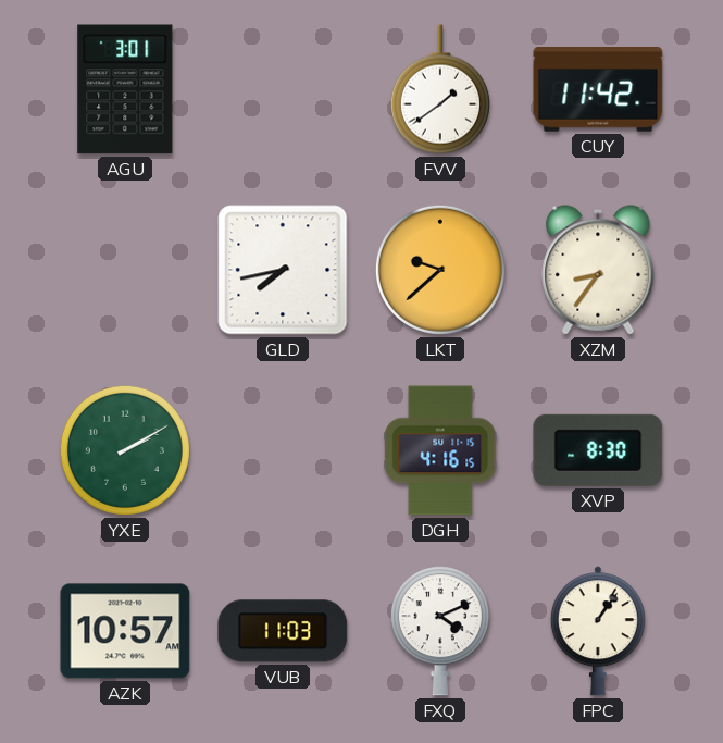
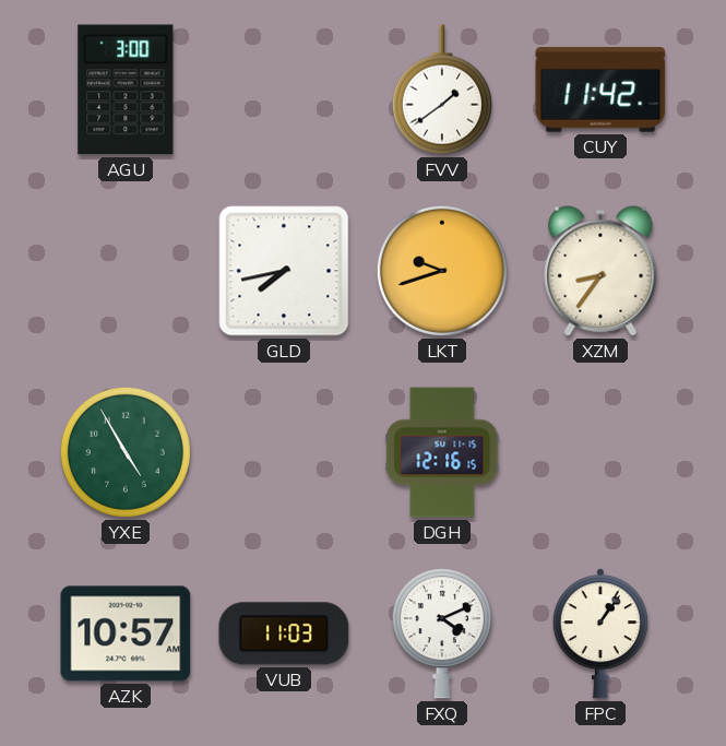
AGU: 3:01 -> 3:00 (126, 90)
LKT: 9:38 -> 9:42 (442, 271)
YXE: 2:10 -> 4:55 (126, 452)
DGH: 4:16 -> 12:16 (442, 452)
XVP: 8:30 -> none (598, 450)
